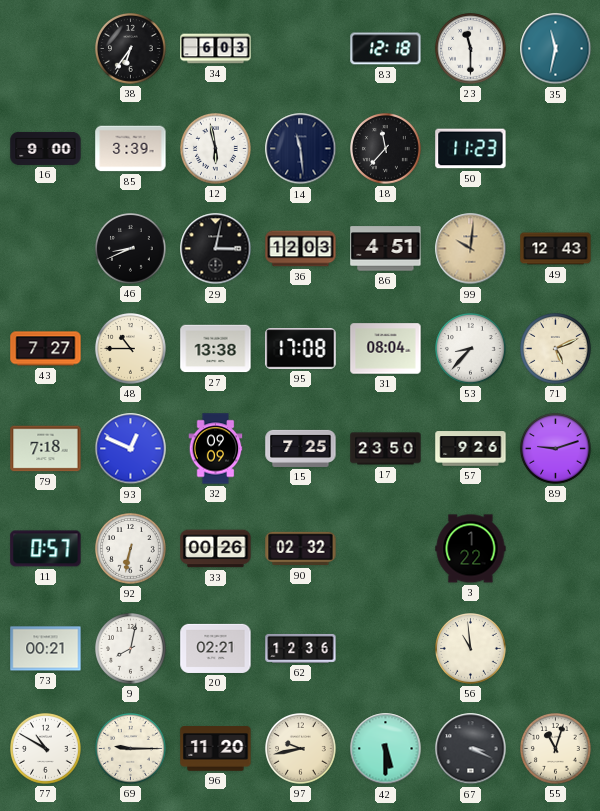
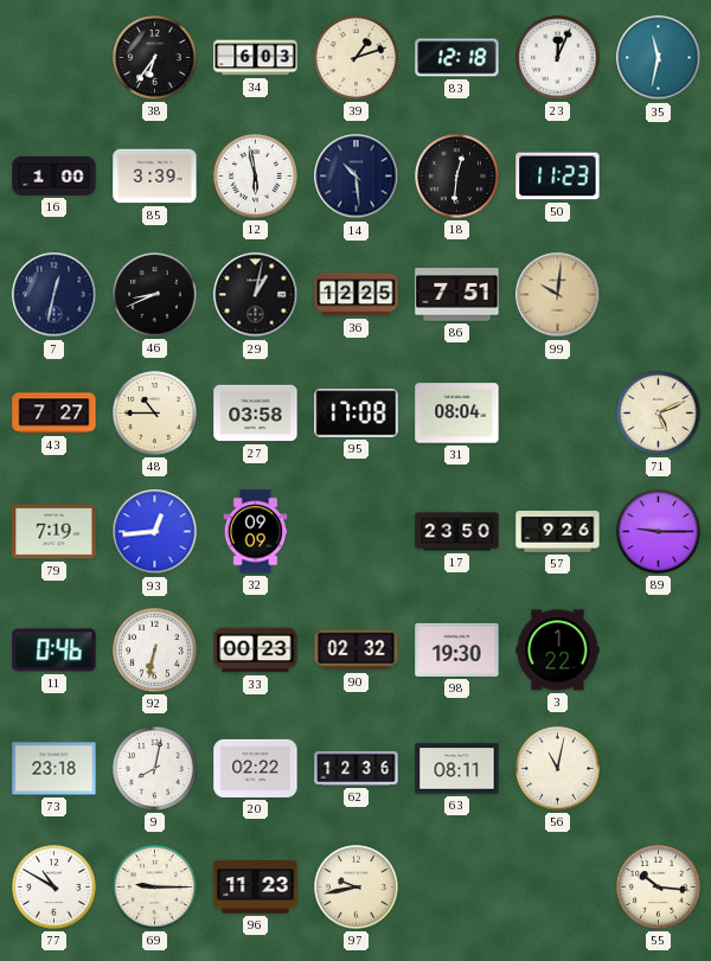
39: none -> 1:12 (357, 58)
23: 11:30 -> 12:04 (558, 58)
16: 9:00 -> 1:00 (55, 175)
14: 11:29 -> 10:29 (357, 177)
18: 11:37 -> 12:31 (457, 177)
7: none -> 12:32 (55, 295)
29: 3:02 -> 1:02 (256, 295)
36: 12:03 -> 12:25 (357, 295)
86: 4:51 -> 7:51 (457, 295)
49: 12:43 -> none (556, 249)
27: 13:38 -> 03:58 (256, 414)
53: 8:37 -> none (471, 349)
79: 7:18 -> 7:19 (55, 532)
93: 12:49 -> 12:44 (155, 532)
15: 7:25 -> none (301, 448)
89: 9:12 -> 9:15 (659, 532)
11: 0:57 -> 0:46 (55, 651)
33: 00:26 -> 00:23 (256, 651)
98: none -> 19:30 (457, 649)
73: 00:21 -> 23:18 (55, 769)
20: 02:21 -> 02:22 (256, 768)
63: none -> 08:11 (457, 769)
56: 10:59 -> 11:02 (558, 769)
96: 11:20 -> 11:23 (256, 888)
42: 5:30 -> none (386, 749)
67: 3:19 -> none (471, 749)
55: 11:03 -> 10:16 (659, 888)
